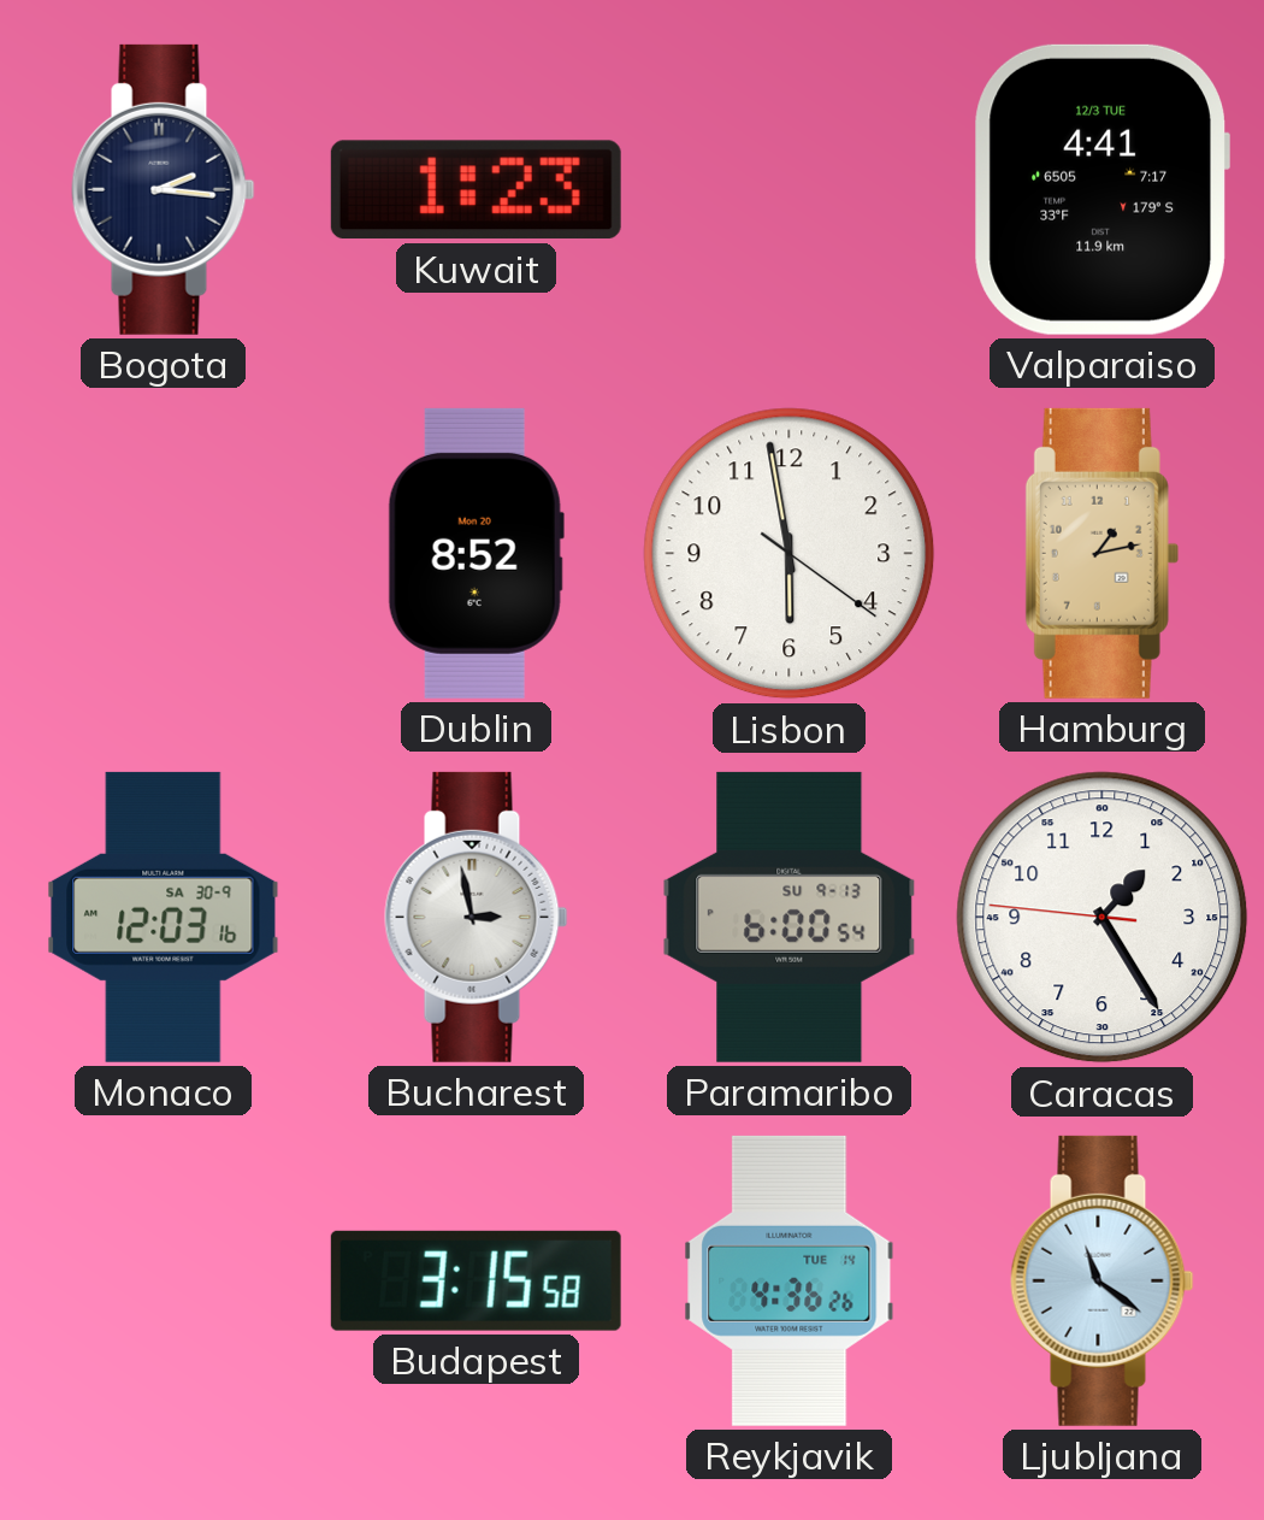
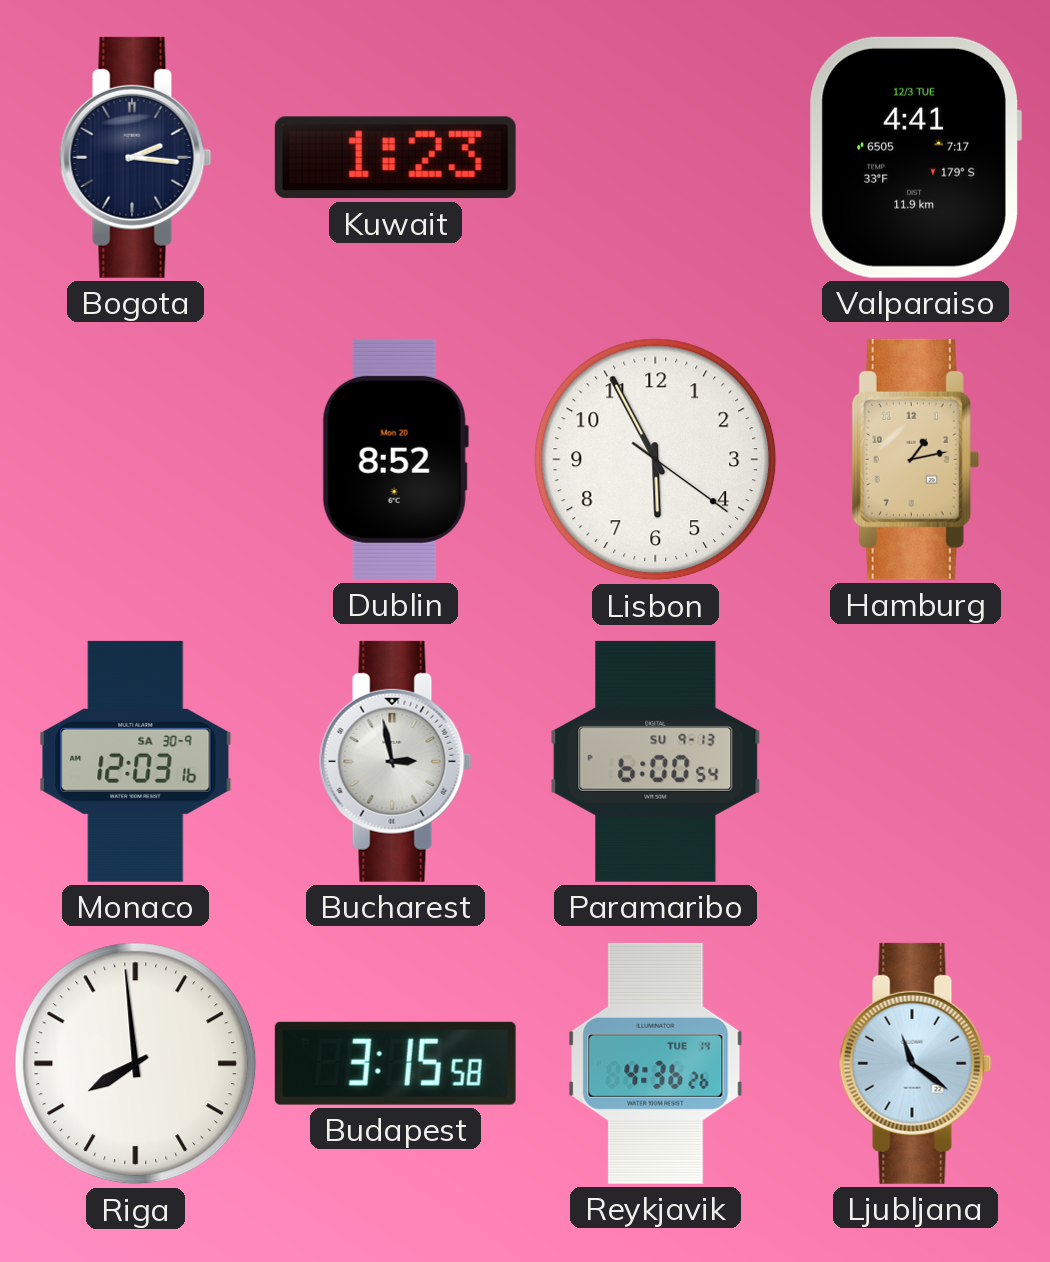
Lisbon: 5:58 -> 5:55 (656, 460)
Caracas: 1:24 -> none (1103, 918)
Riga: none -> 7:59 (136, 1064)
